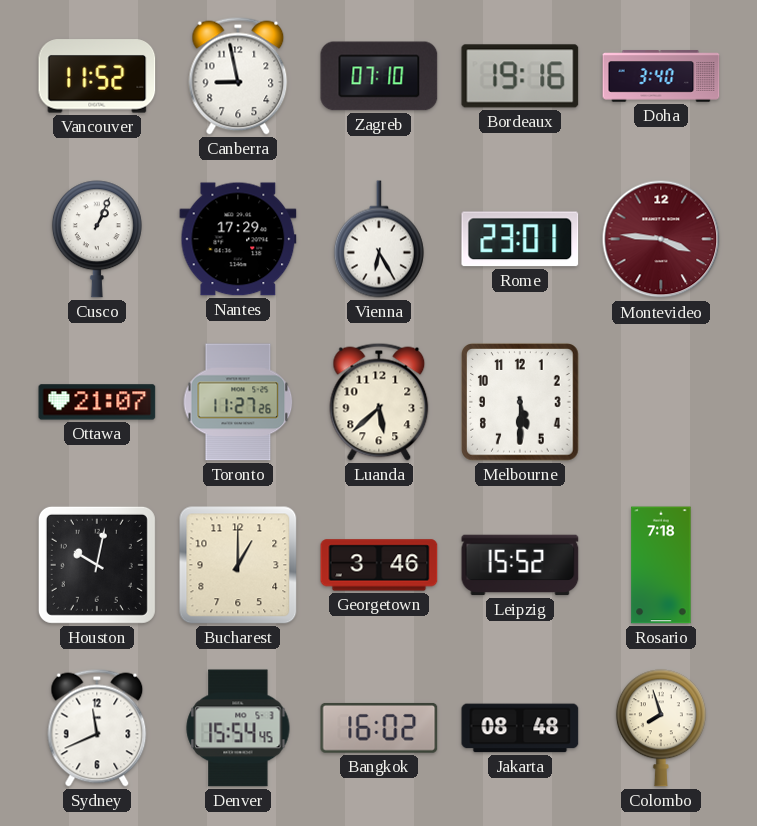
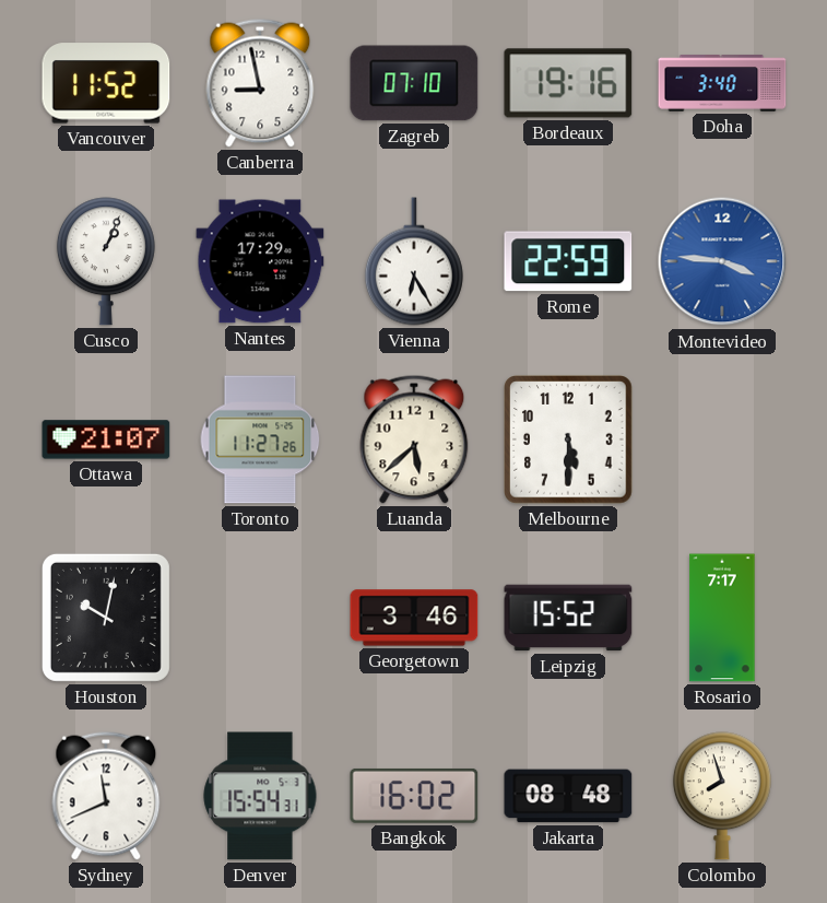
Rome: 23:01 -> 22:59 (568, 261)
Montevideo dial: burgundy -> blue (722, 261)
Bucharest: 1:00 -> none (238, 565)
Rosario: 7:18 -> 7:17 (722, 618)
Denver: 15:54:45 -> 15:54:31 (260, 796)
